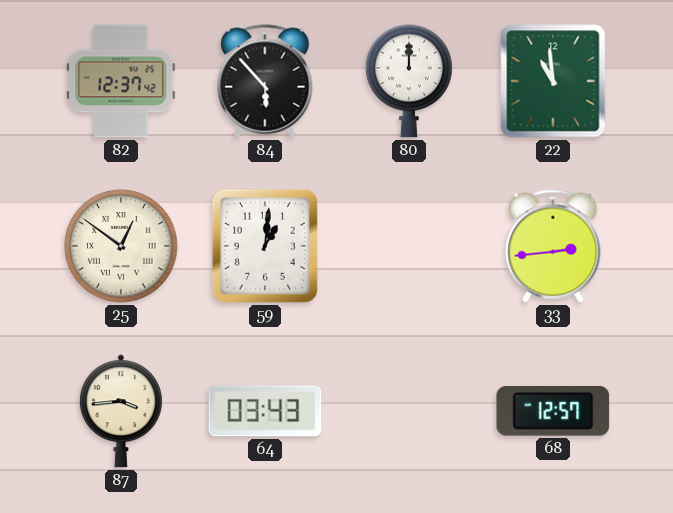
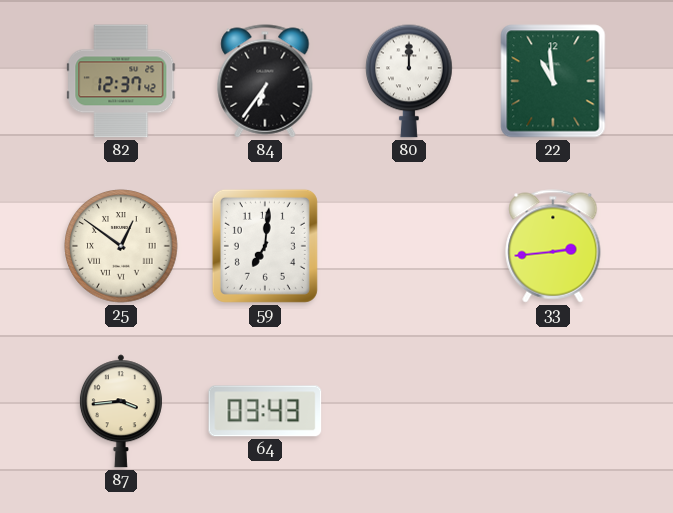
84: 5:53 -> 6:36 (265, 81)
59: 1:01 -> 7:01 (265, 246)
68: 12:57 -> none (553, 411)
